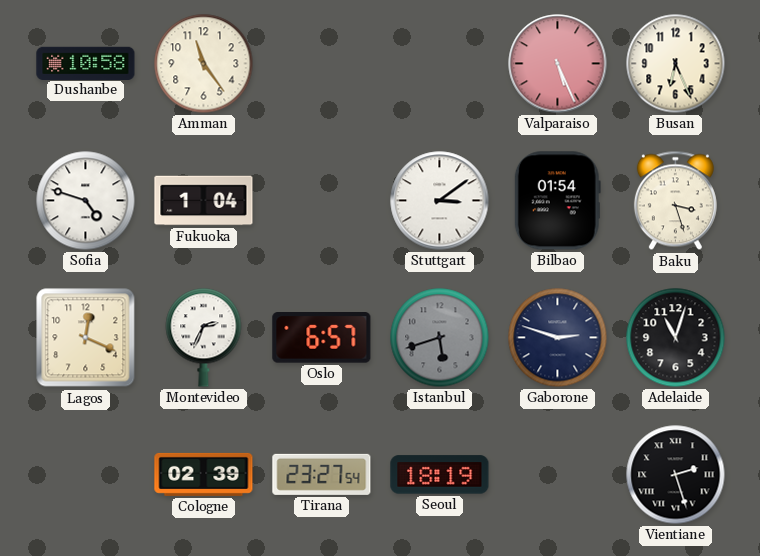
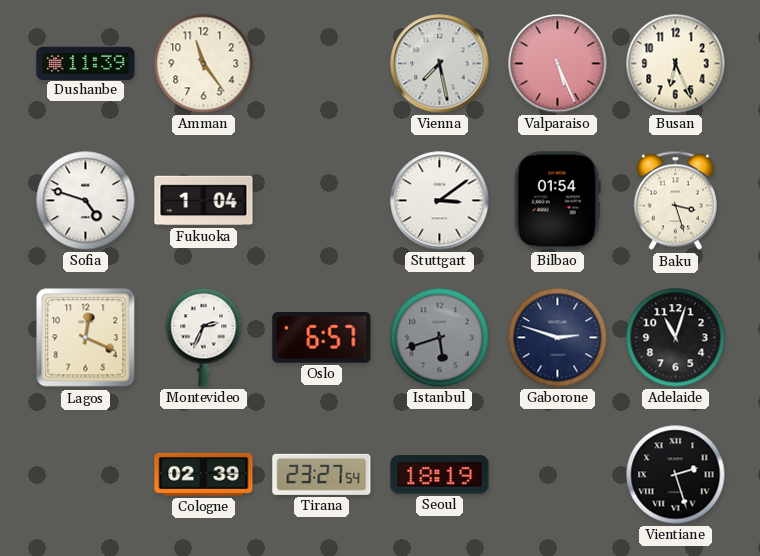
Dushanbe: 10:58 -> 11:39 (86, 63)
Vienna: none -> 7:28 (440, 64)
